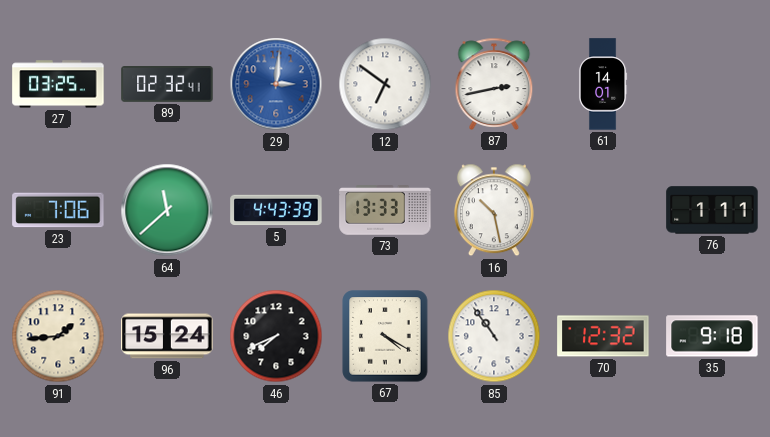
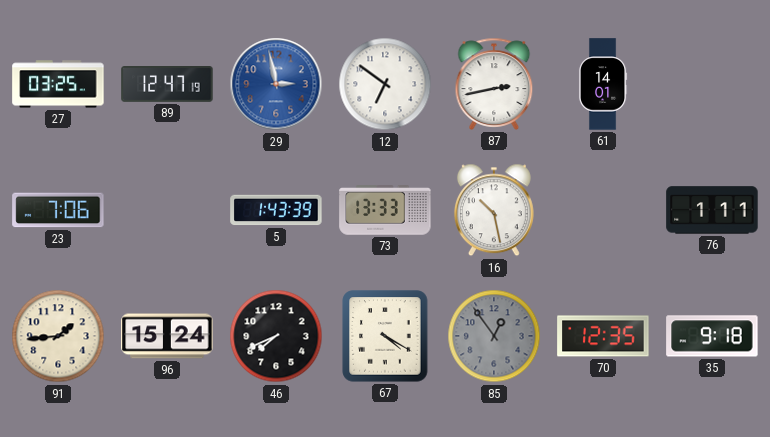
89: 02:32 -> 12:47 (167, 85)
29: 3:01 -> 2:58 (276, 84)
64: 11:38 -> none (167, 210)
5: 4:43 -> 1:43 (276, 210)
85: 10:54 -> 12:54 (494, 336)
85 dial: white -> grey (494, 336)
70: 12:32 -> 12:35 (603, 336)
